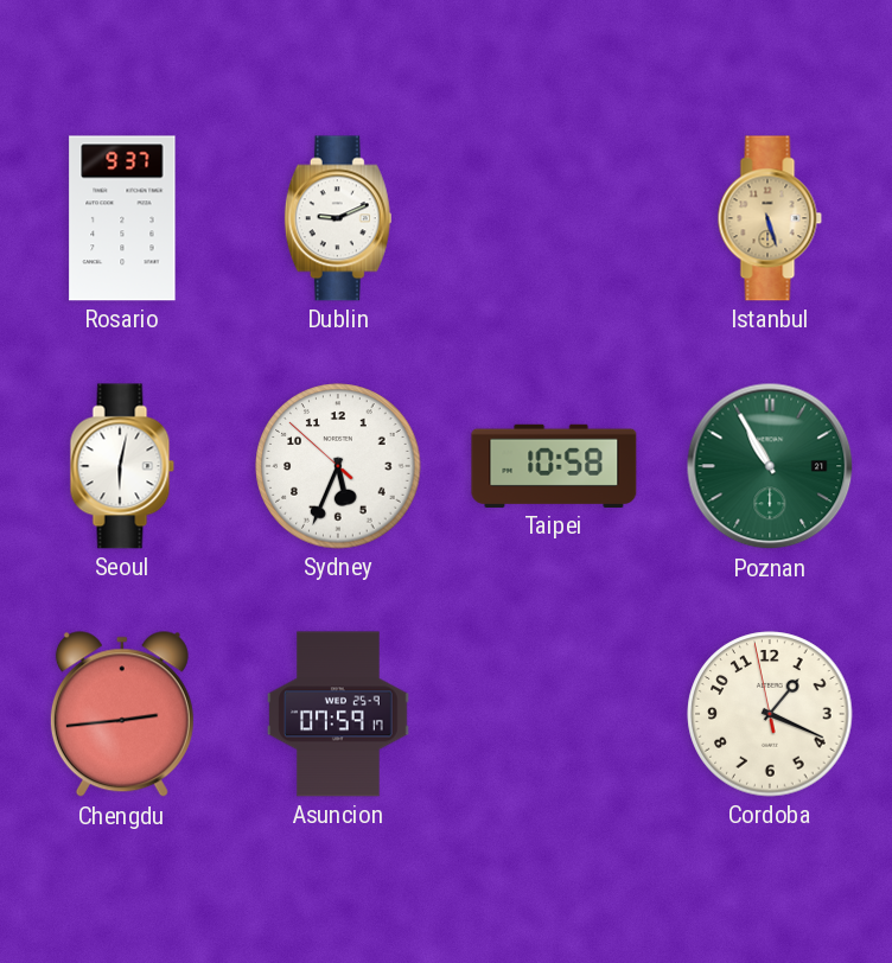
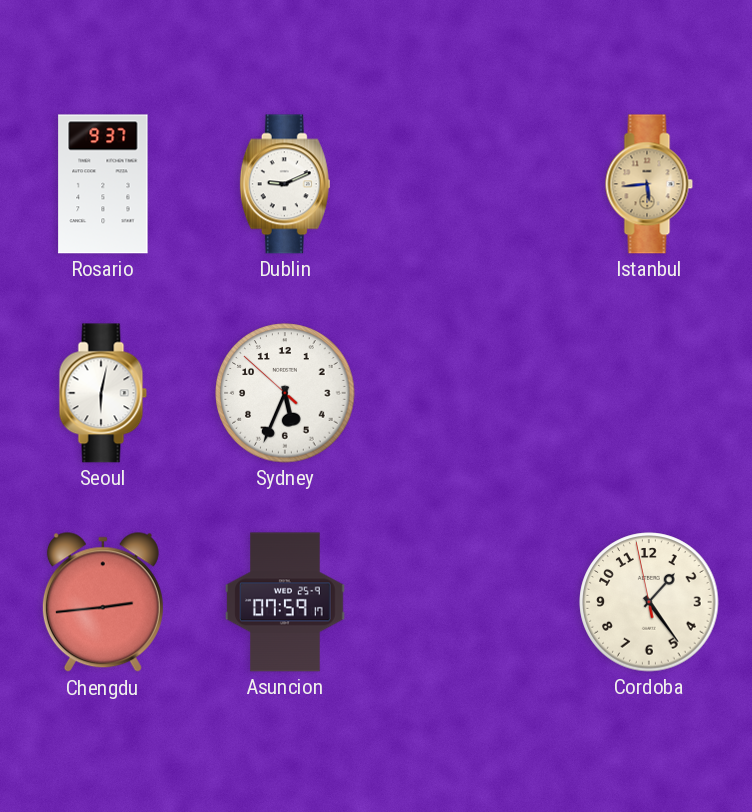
Istanbul: 5:27 -> 5:44 (649, 184)
Taipei: 10:58 -> none (554, 466)
Poznan: 10:55 -> none (770, 466)
Cordoba: 1:18 -> 1:23 (649, 602)
